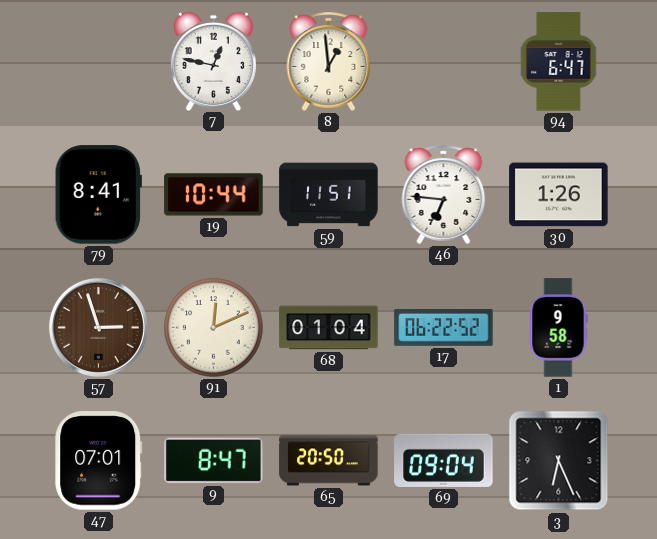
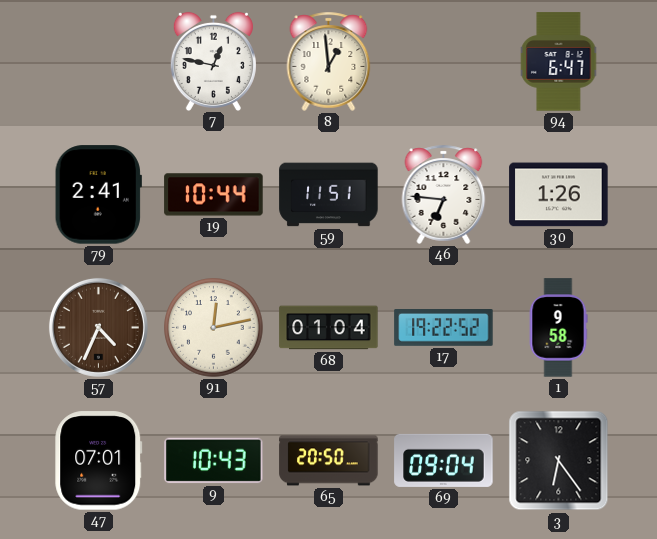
79: 8:41 -> 2:41 (98, 195)
57: 2:57 -> 4:34 (98, 327)
91: 12:11 -> 12:13 (214, 328)
17: 06:22 -> 19:22 (444, 328)
9: 8:47 -> 10:43 (214, 461)
3: 6:26 -> 6:24 (559, 461)
